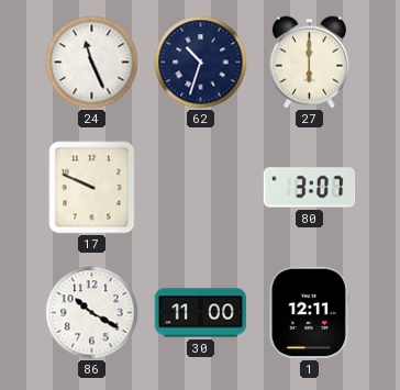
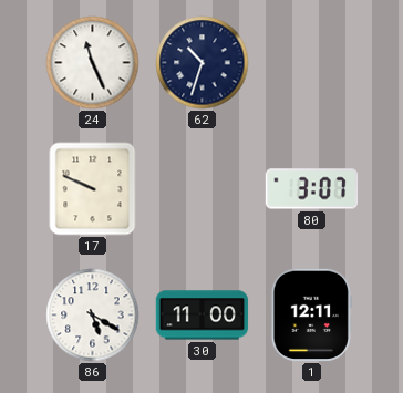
27: 6:00 -> none (309, 63)
86: 10:20 -> 5:20 (93, 316)
